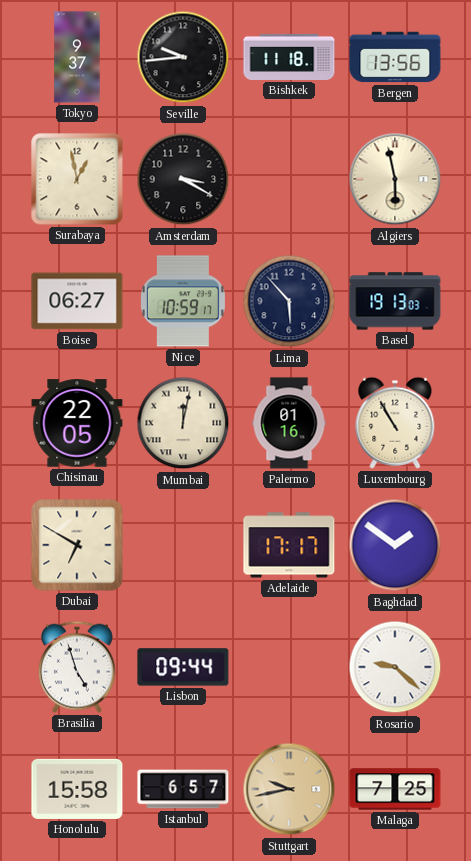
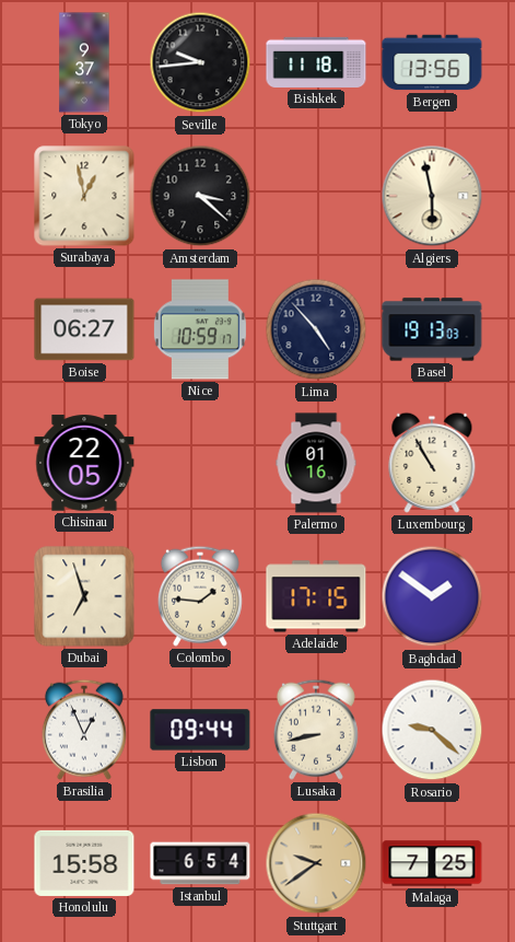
Amsterdam: 3:20 -> 3:22 (200, 196)
Lima: 5:53 -> 4:53 (316, 329)
Mumbai: 12:02 -> none (183, 423)
Dubai: 6:50 -> 6:57 (84, 596)
Colombo: none -> 1:46 (200, 596)
Adelaide: 17:17 -> 17:15 (316, 596)
Brasilia: 4:57 -> 12:56 (84, 730)
Lusaka: none -> 8:43 (316, 730)
Istanbul: 6:57 -> 6:54 (200, 863)
Stuttgart: 9:43 -> 9:39 (316, 863)
